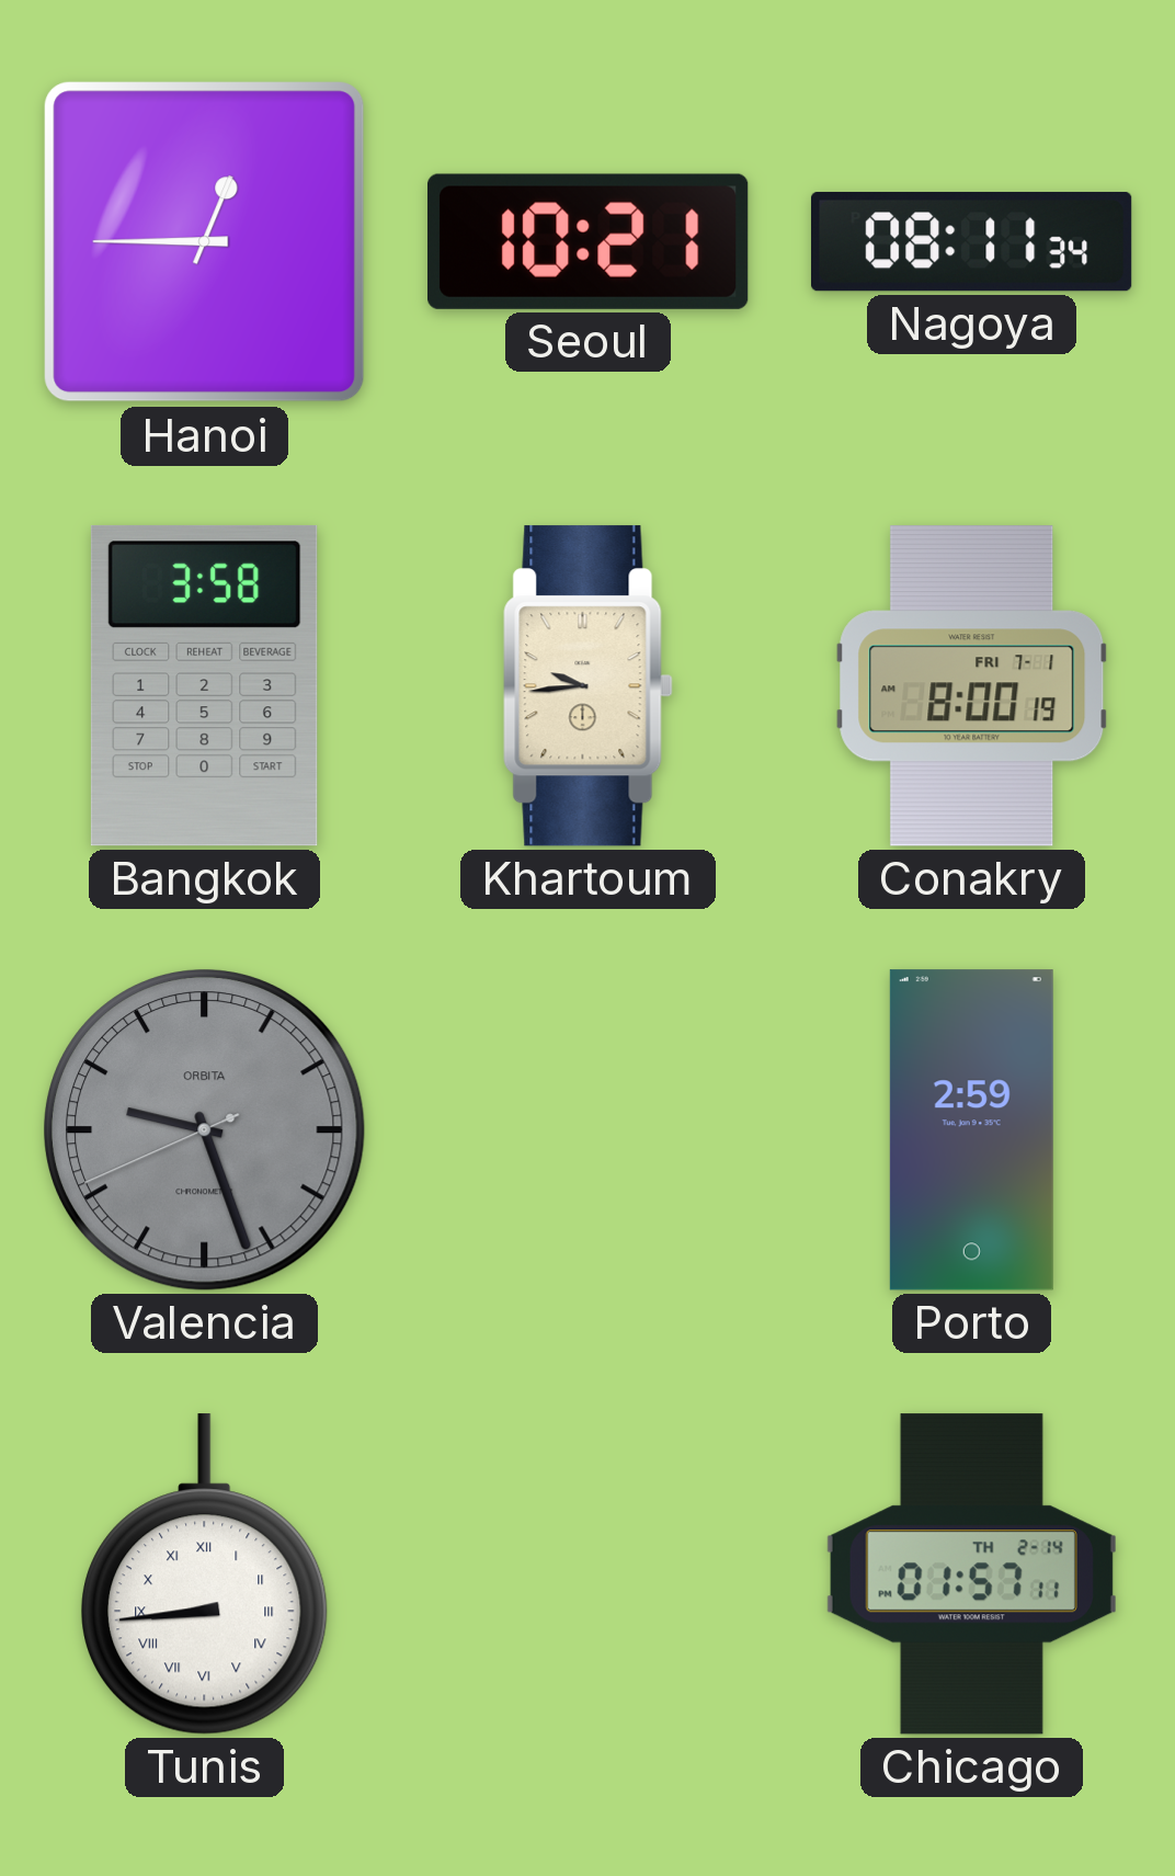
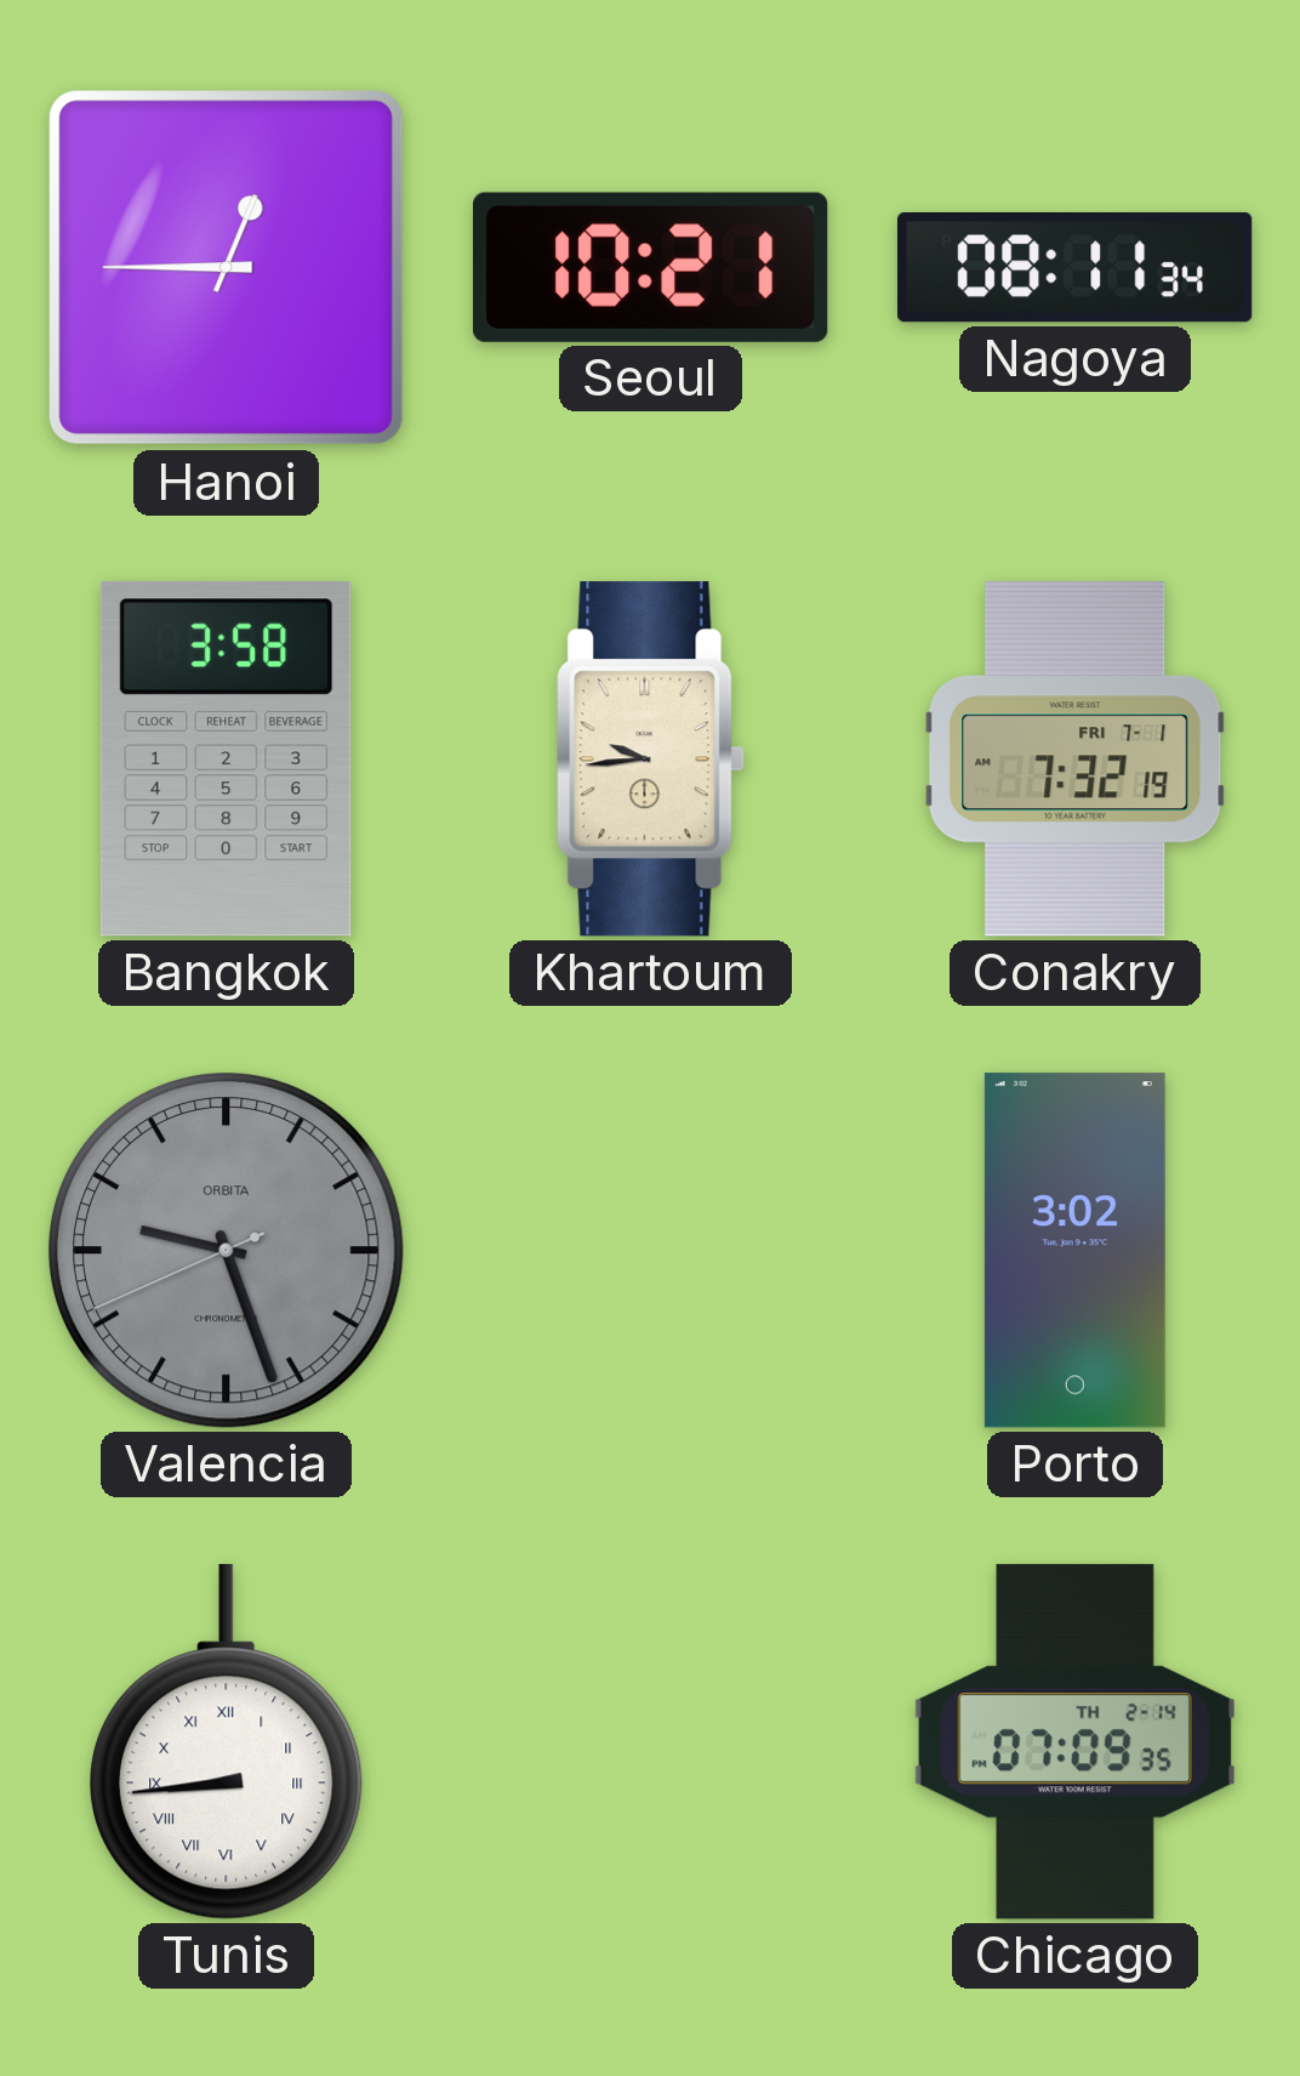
Conakry: 8:00 -> 7:32 (1076, 760)
Porto: 2:59 -> 3:02 (1074, 1251)
Chicago: 01:57 -> 07:09 (1074, 1742)
